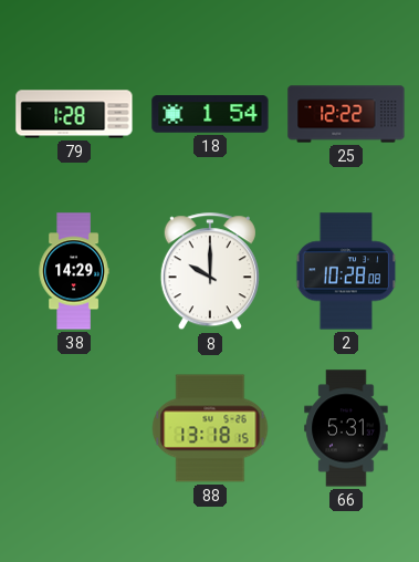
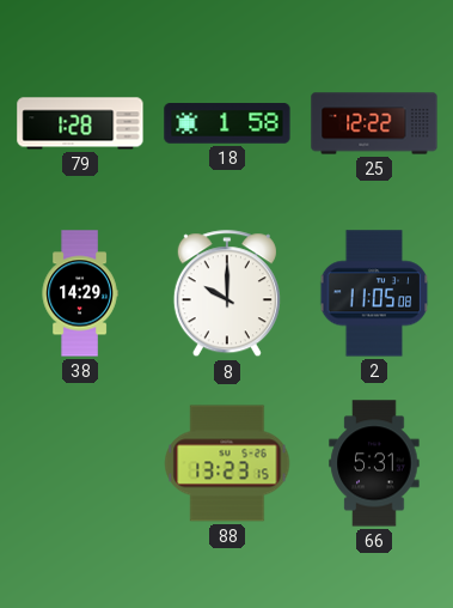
18: 1:54 -> 1:58 (227, 123)
2: 10:28 -> 11:05 (374, 293)
88: 13:18 -> 13:23 (227, 463)
